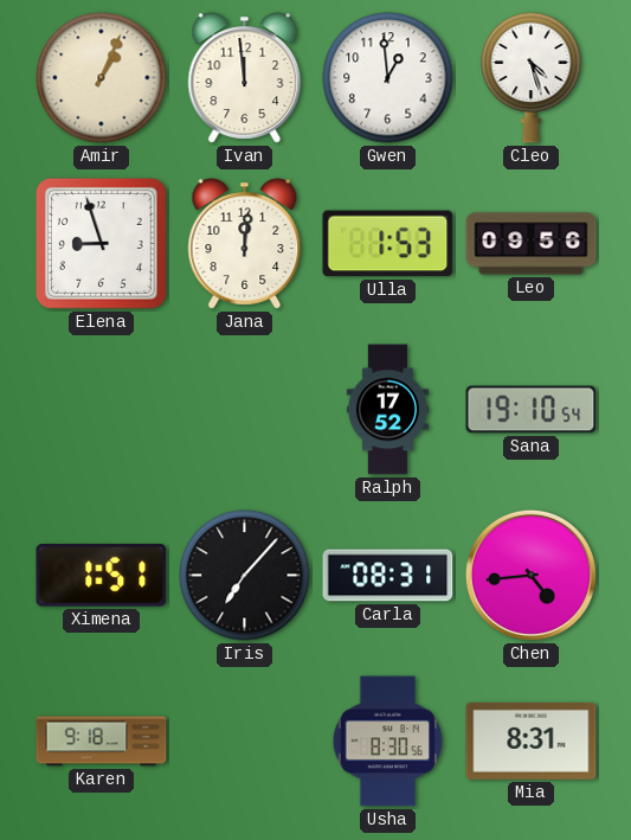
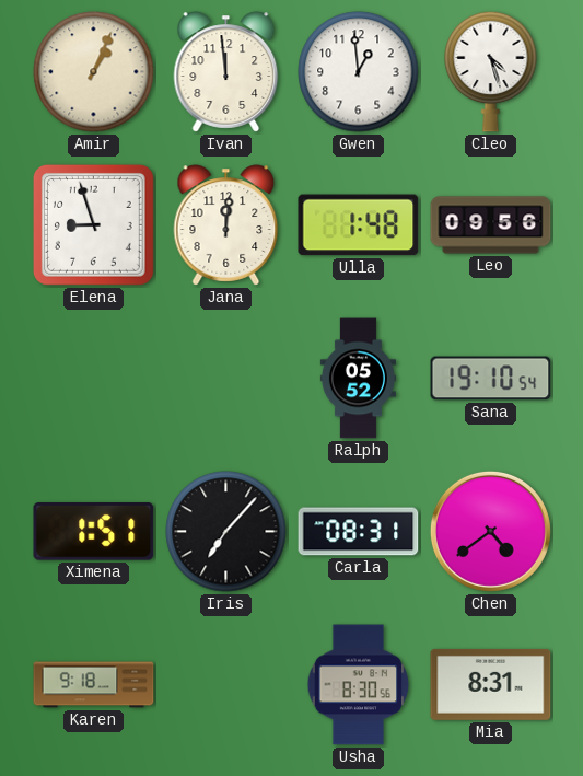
Ulla: 1:53 -> 1:48 (359, 225)
Ralph: 17:52 -> 05:52 (358, 379)
Chen: 4:44 -> 4:39 (490, 531)
